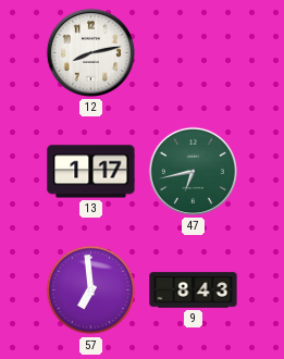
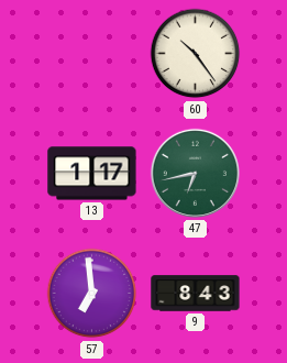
12: 8:13 -> none (90, 52)
60: none -> 10:24 (196, 54)
